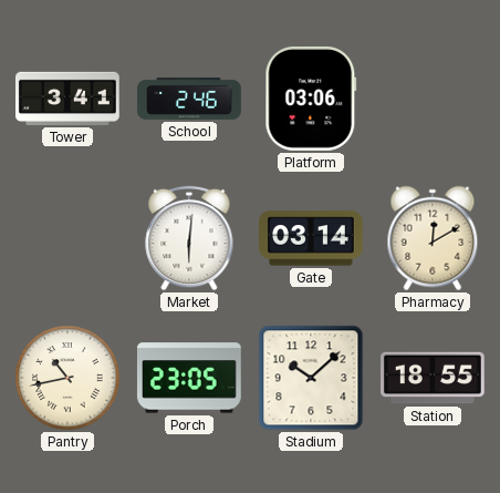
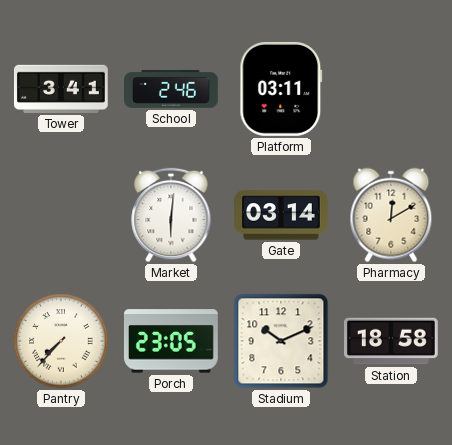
Platform: 03:06 -> 03:11 (281, 89)
Pantry: 10:43 -> 7:37 (61, 341)
Stadium: 10:08 -> 10:11 (281, 341)
Station: 18:55 -> 18:58 (392, 341)
